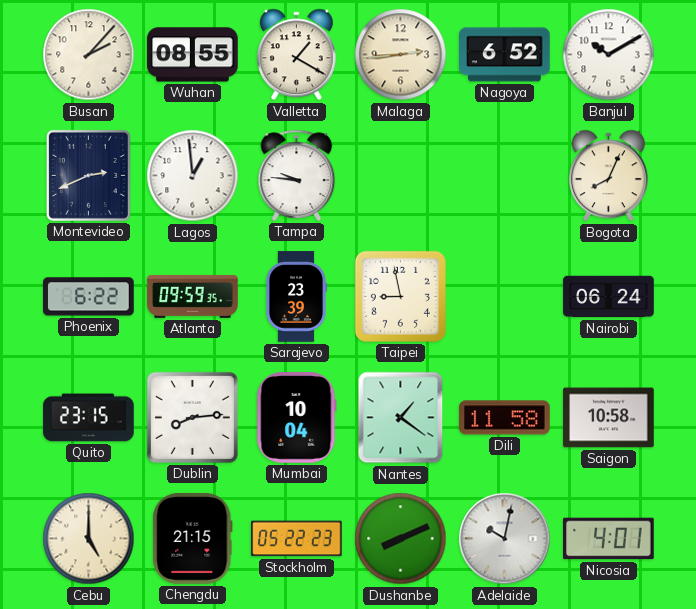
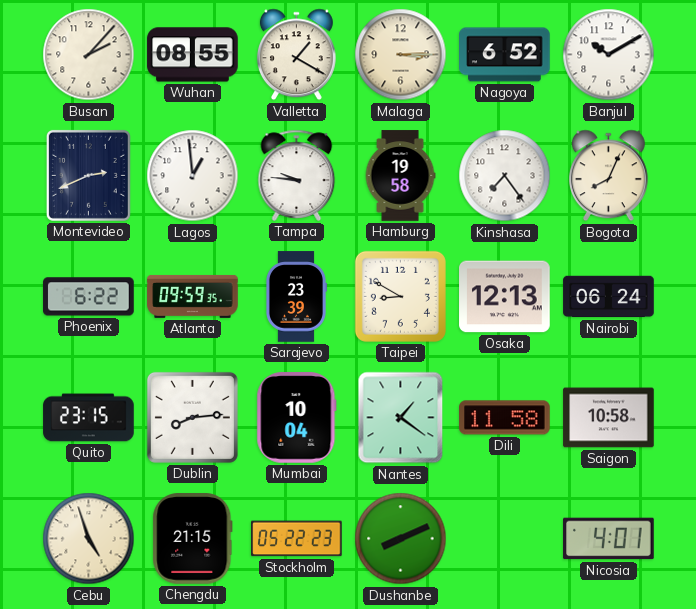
Malaga: 2:44 -> 3:15 (401, 55)
Hamburg: none -> 19:58 (400, 176)
Kinshasa: none -> 7:24 (505, 176)
Taipei: 8:58 -> 8:50 (400, 296)
Osaka: none -> 12:13 (505, 297)
Cebu: 5:00 -> 4:57 (89, 539)
Adelaide: 10:02 -> none (505, 539)
